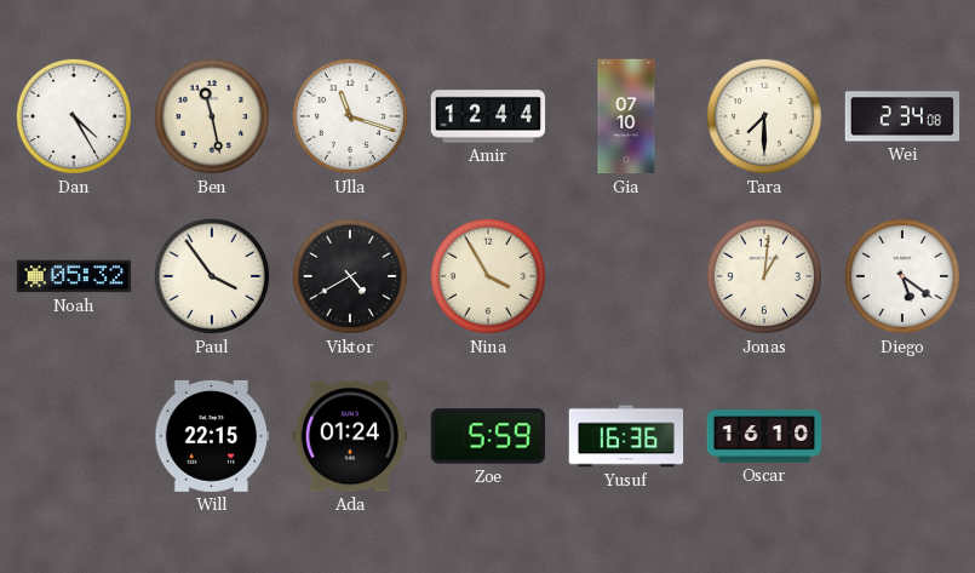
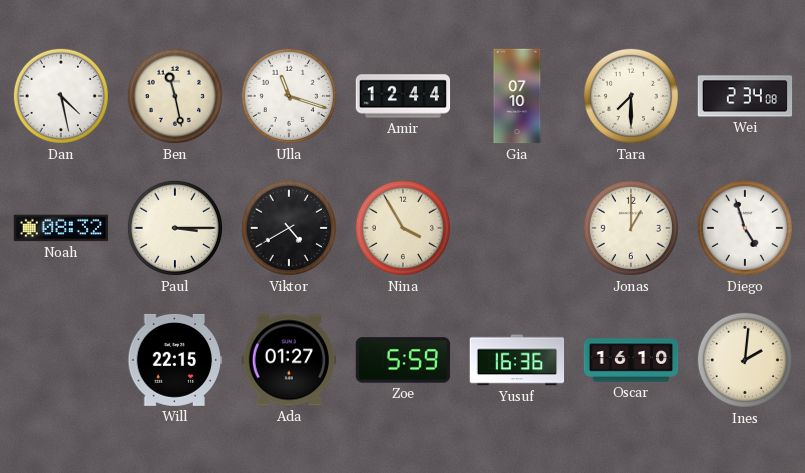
Dan: 4:25 -> 4:28 (61, 96)
Noah: 05:32 -> 08:32 (61, 228)
Paul: 3:54 -> 3:15 (175, 228)
Jonas: 1:01 -> 1:00 (631, 228)
Diego: 5:21 -> 4:57 (745, 228)
Ada: 01:24 -> 01:27 (289, 360)
Ines: none -> 2:01 (745, 360)
